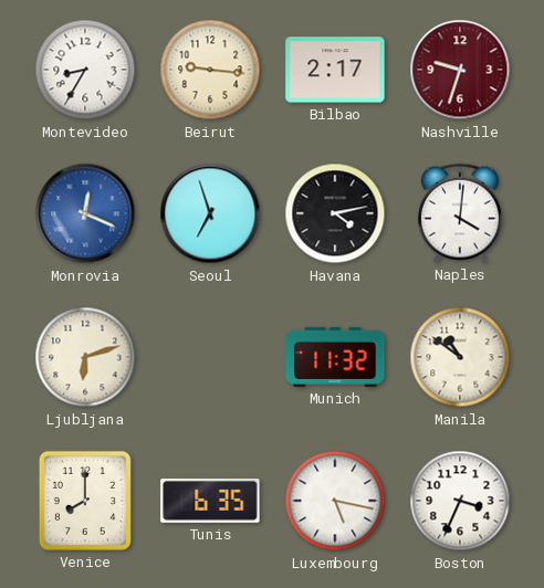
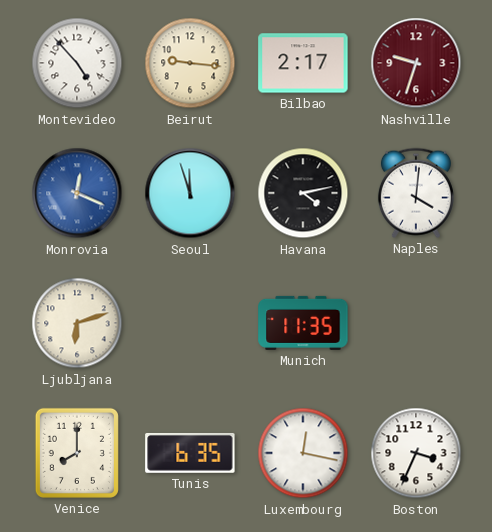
Montevideo: 8:35 -> 4:53 (77, 63)
Seoul: 6:57 -> 11:57 (190, 193)
Munich: 11:32 -> 11:35 (303, 323)
Manila: 10:51 -> none (460, 357)
Luxembourg: 5:17 -> 12:17 (303, 453)
